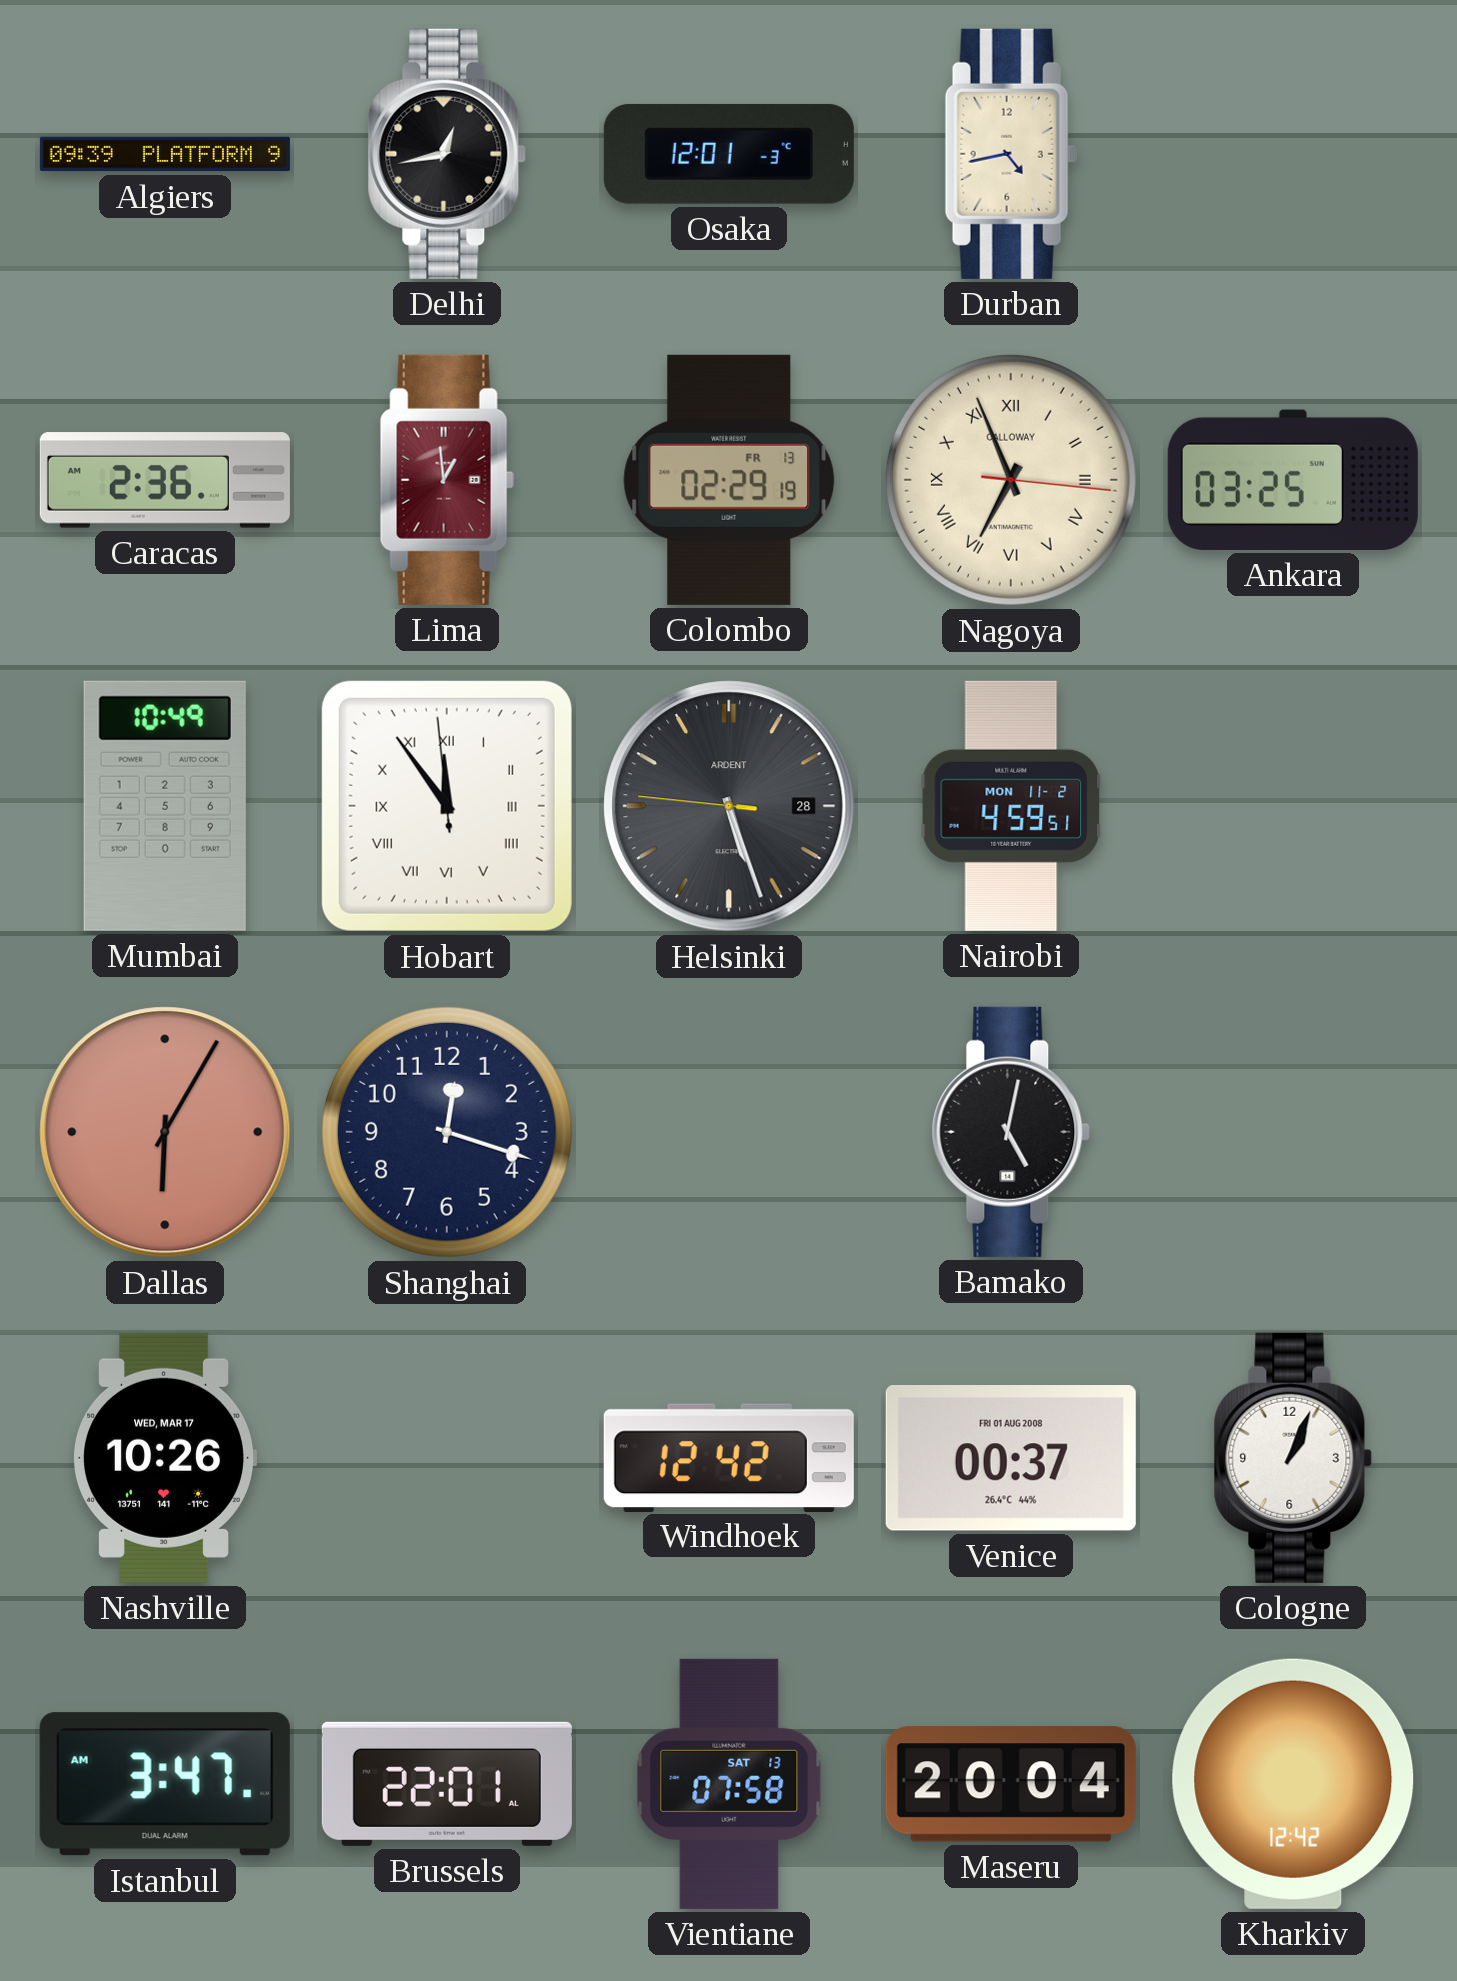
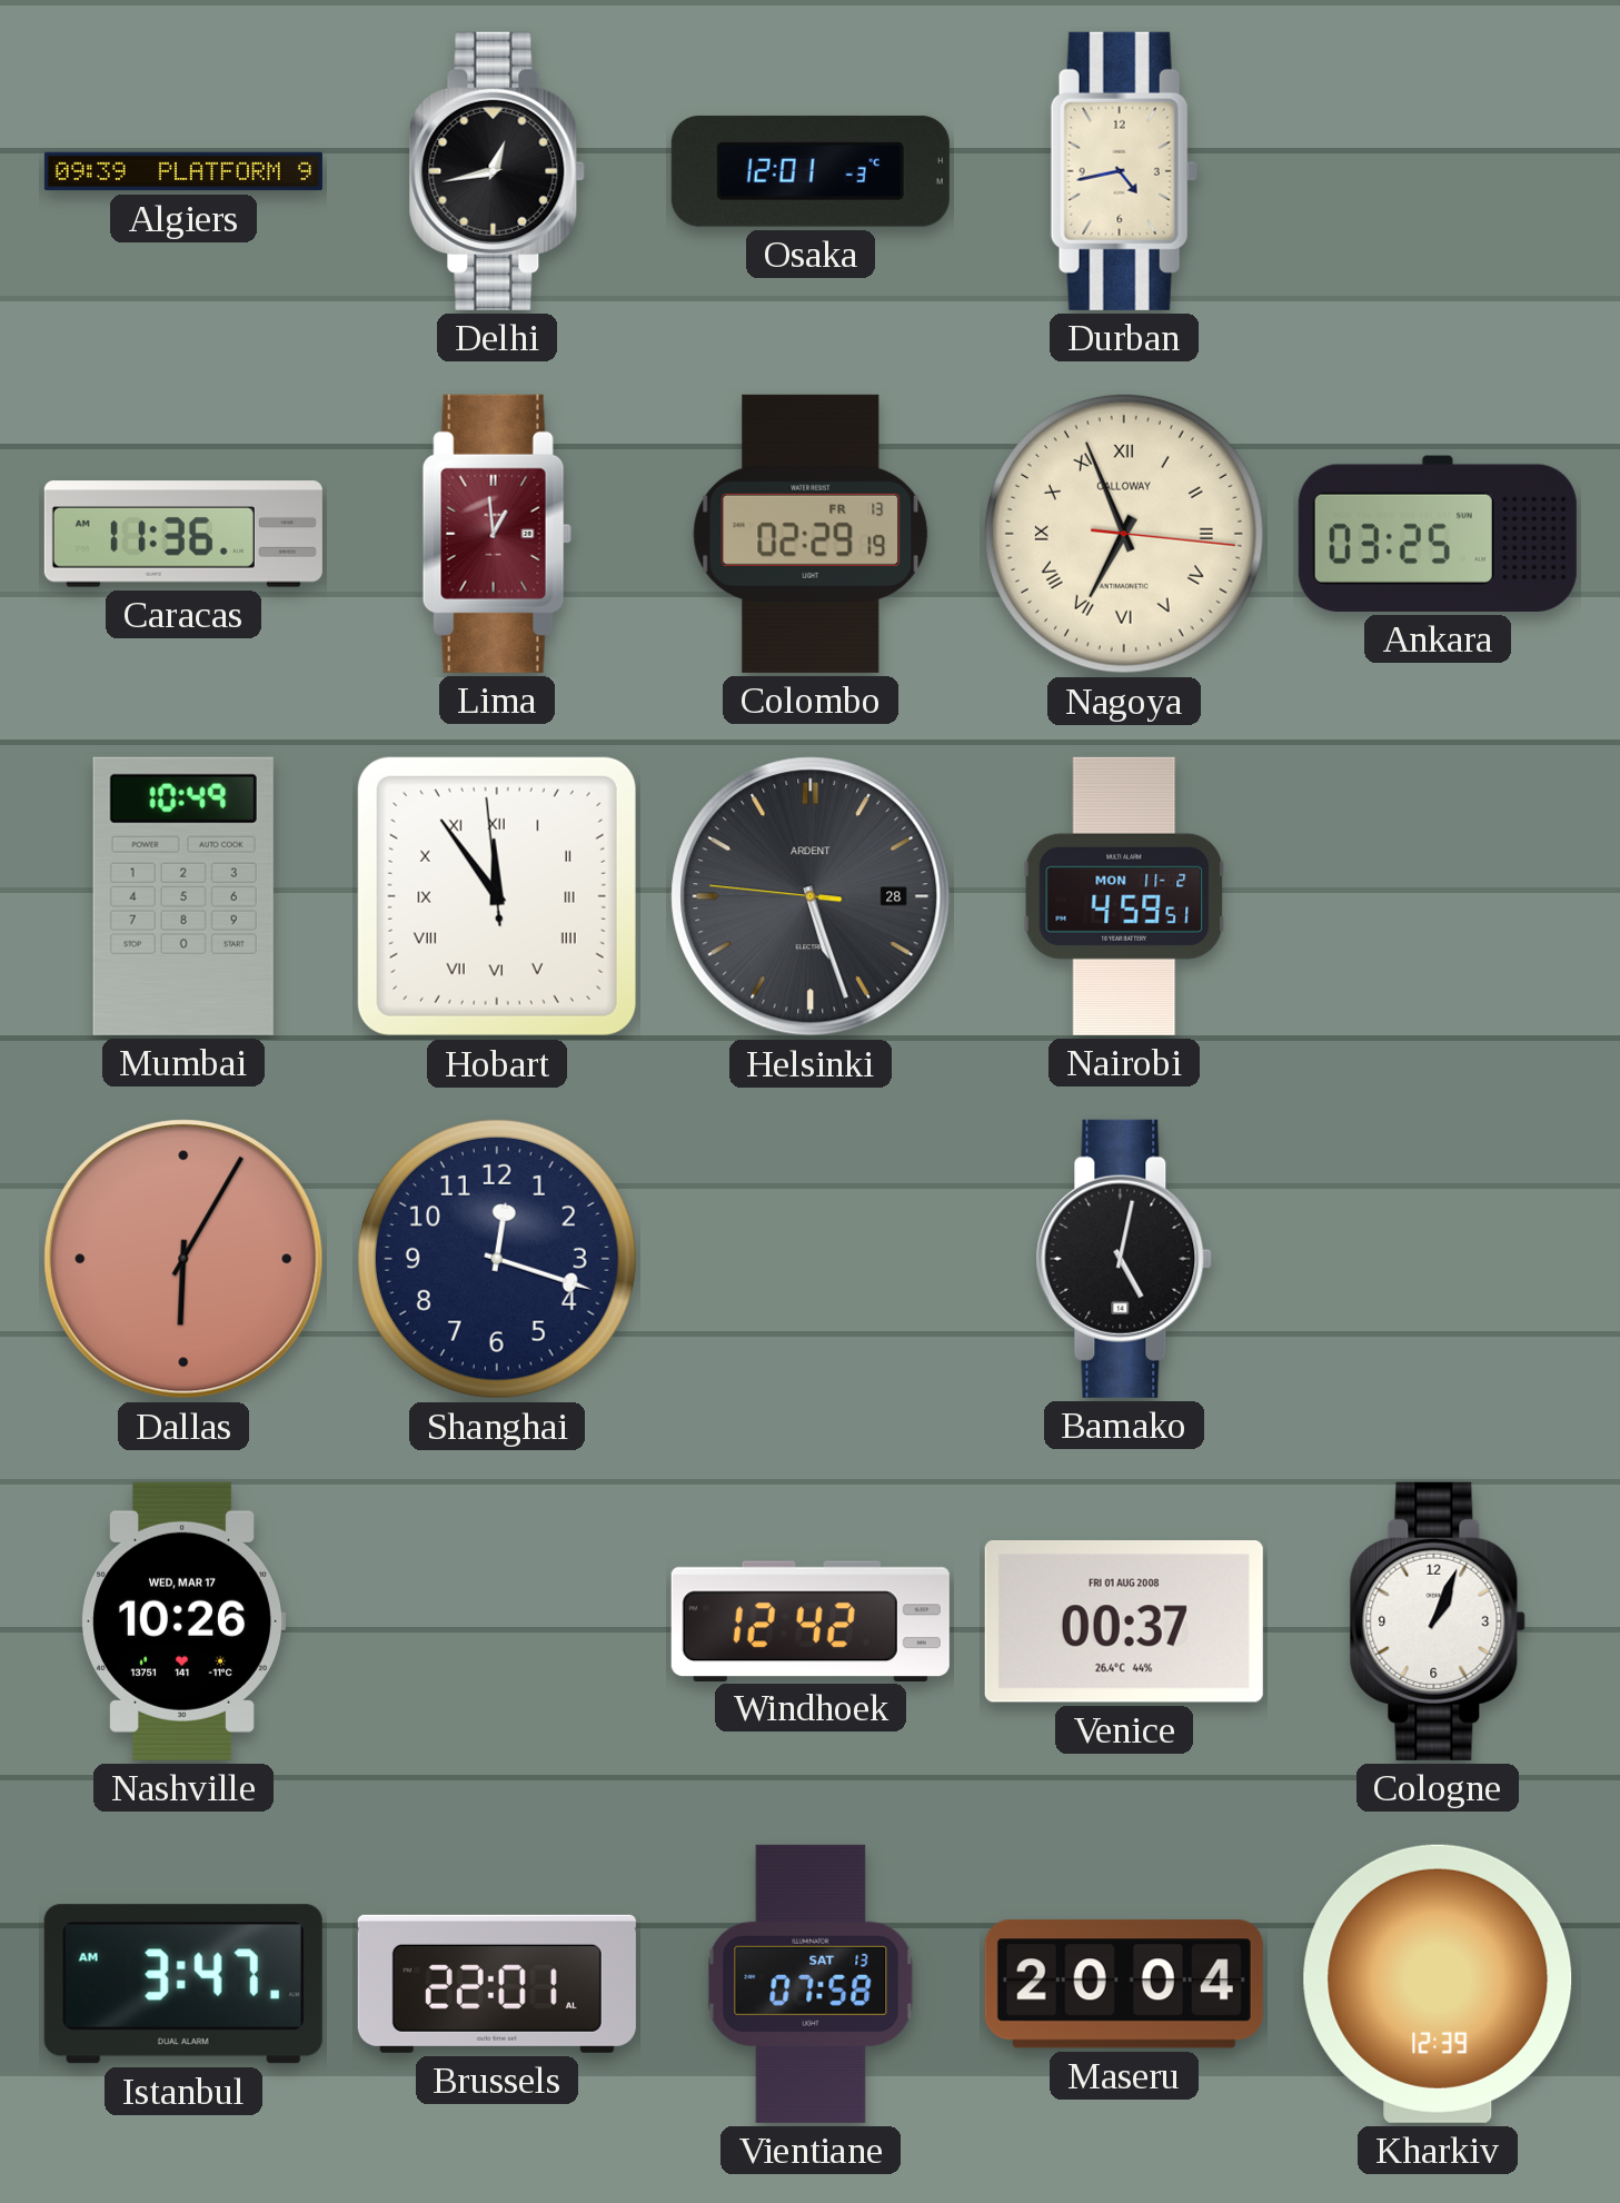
Caracas: 2:36 -> 11:36 (183, 534)
Kharkiv: 12:42 -> 12:39 (1438, 1984)
